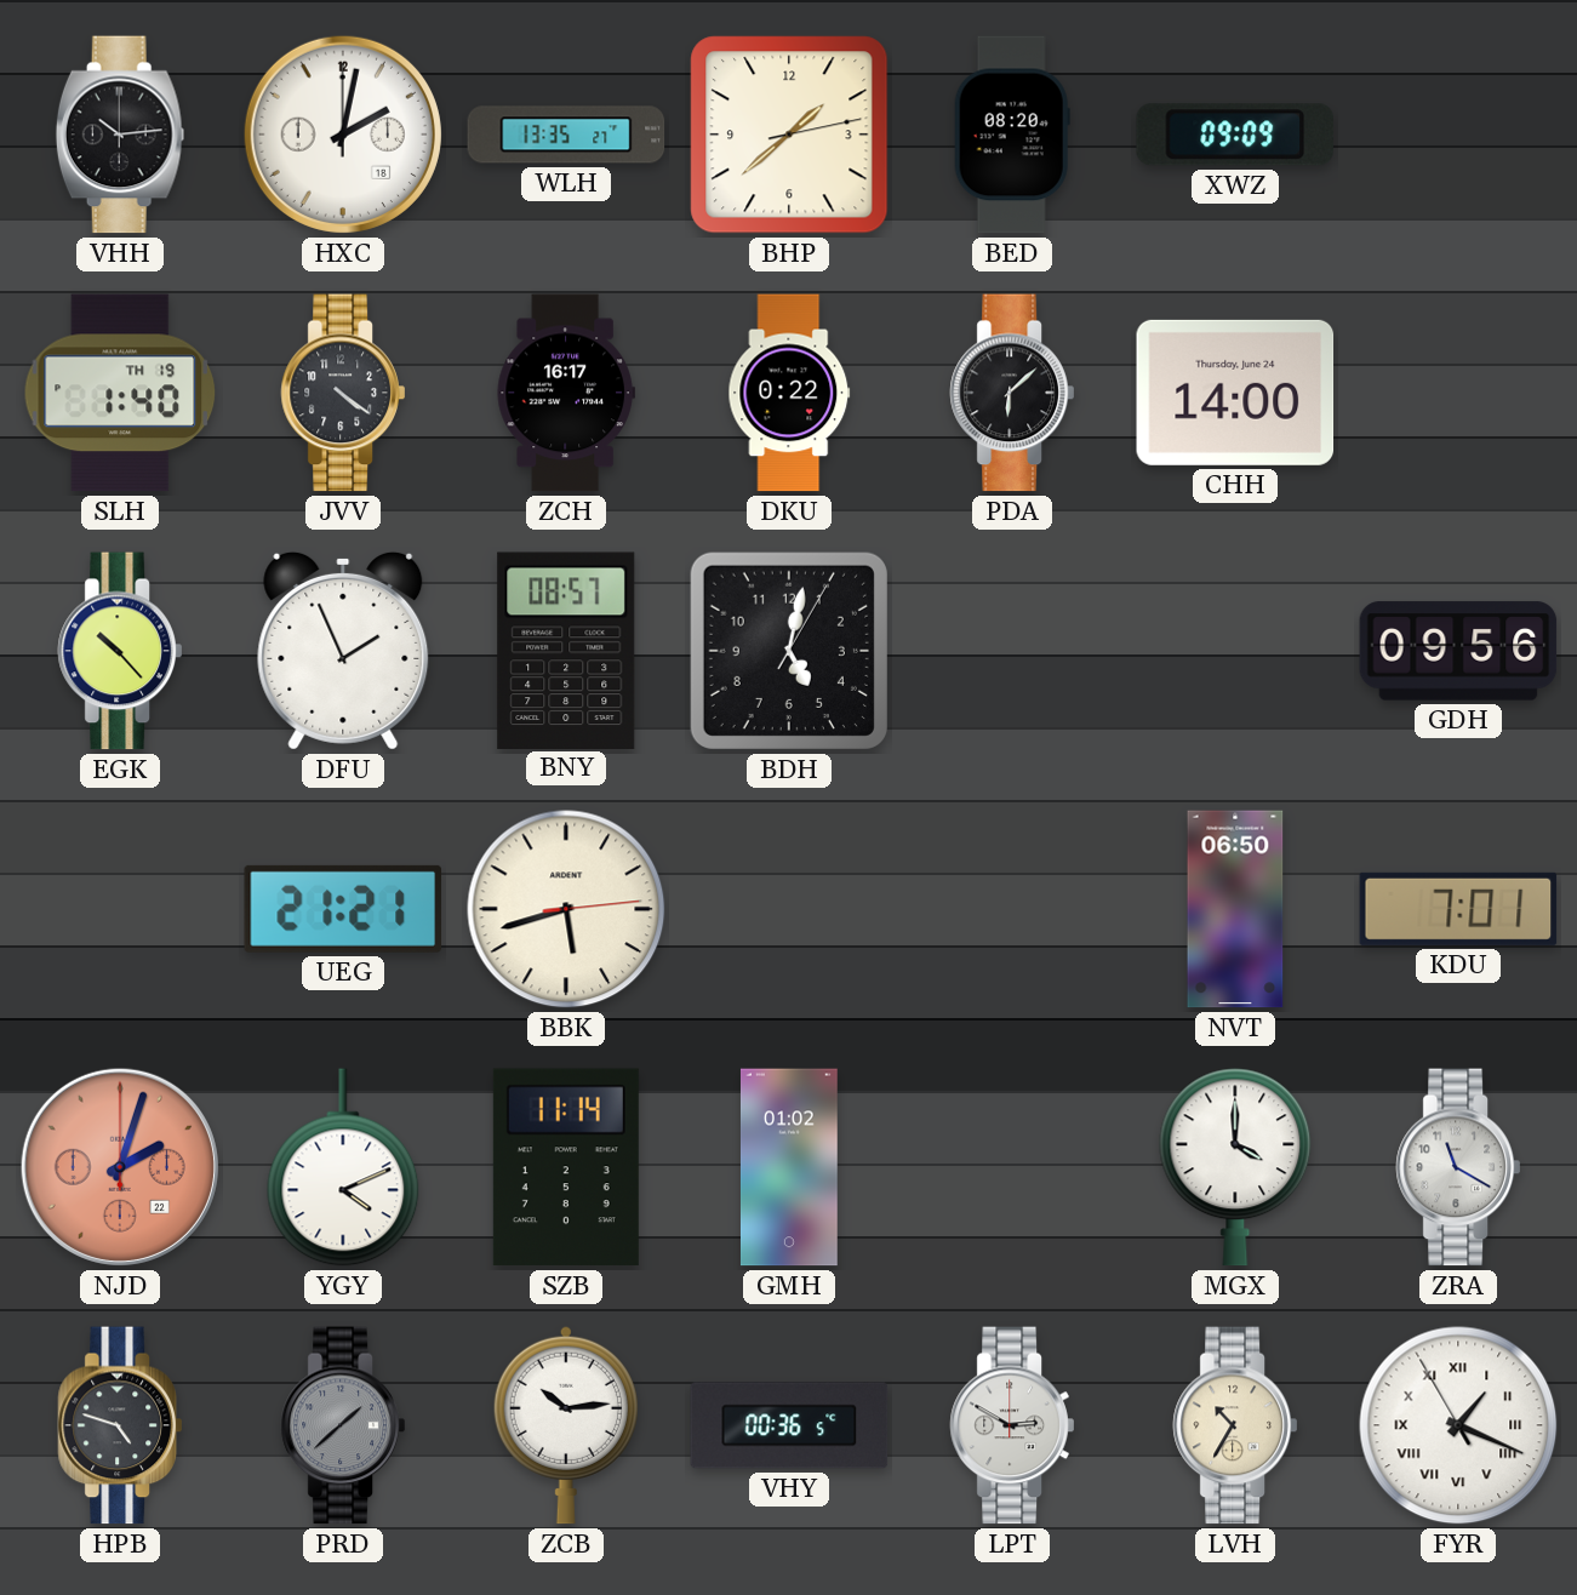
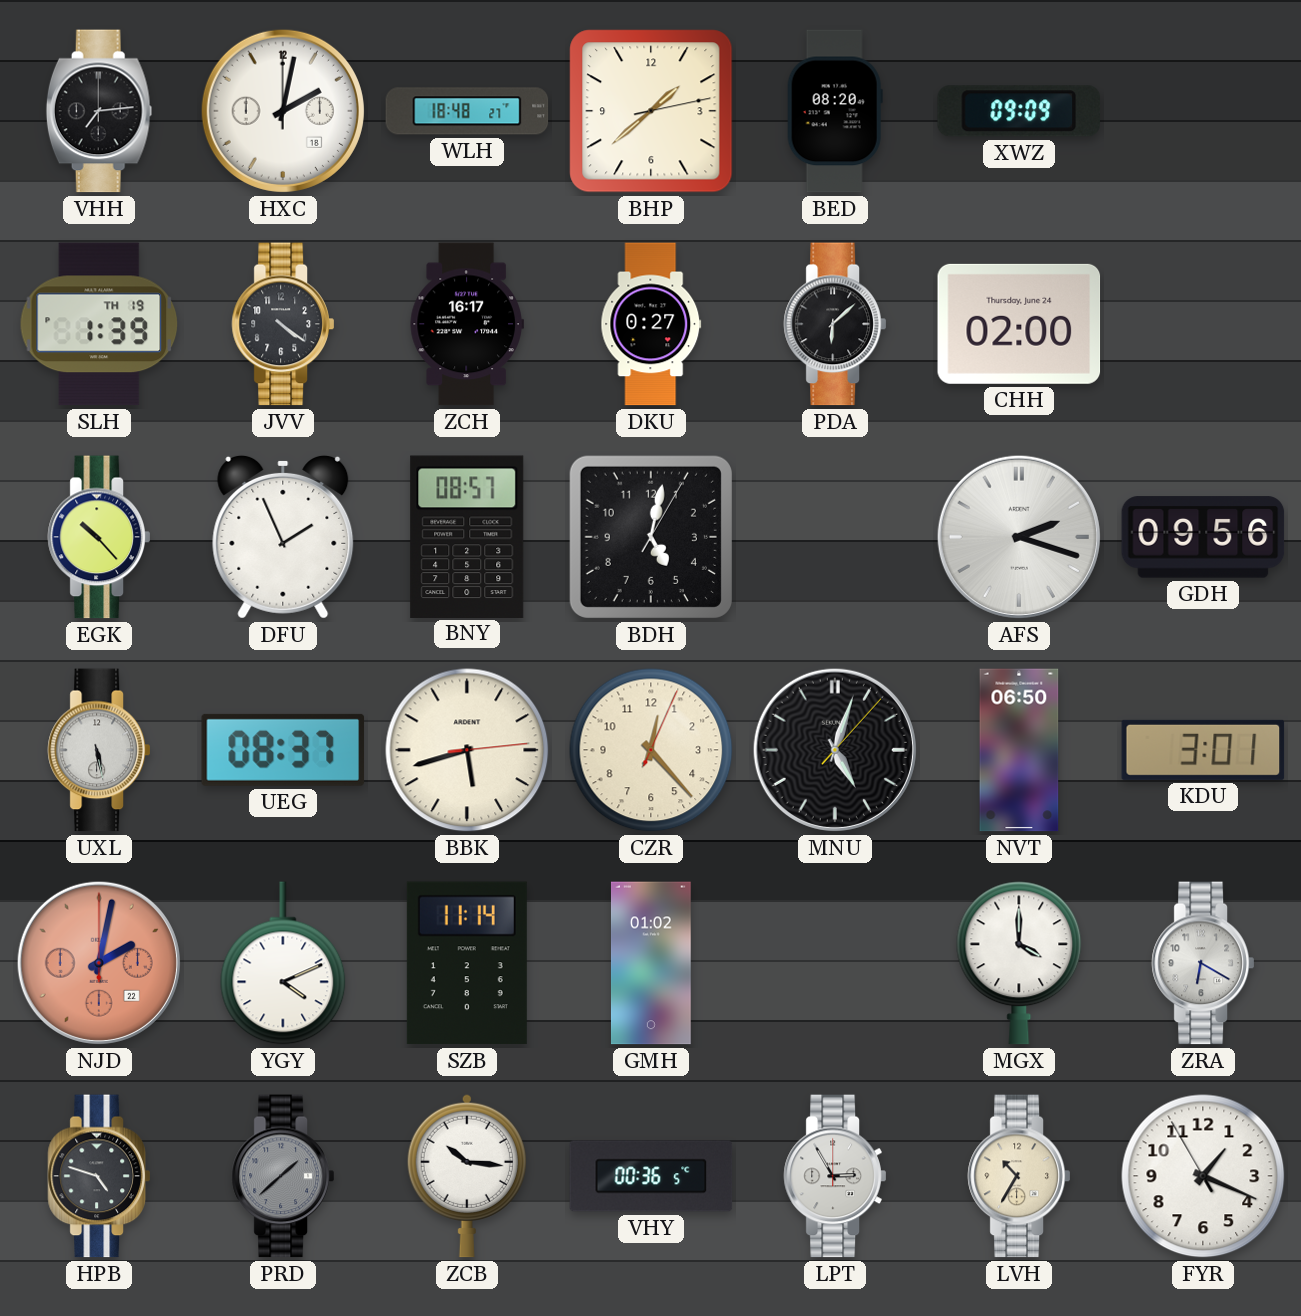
VHH: 10:14 -> 7:14 (99, 111)
WLH: 13:35 -> 18:48 (467, 111)
SLH: 1:40 -> 1:39 (99, 324)
DKU: 0:22 -> 0:27 (651, 324)
CHH: 14:00 -> 02:00 (1019, 324)
AFS: none -> 2:18 (1019, 537)
UXL: none -> 5:28 (99, 750)
UEG: 21:21 -> 08:37 (283, 750)
CZR: none -> 12:23 (651, 750)
MNU: none -> 5:03 (835, 750)
KDU: 7:01 -> 3:01 (1203, 750)
NJD: 2:03 -> 2:02 (99, 963)
ZRA: 11:20 -> 6:20 (1203, 963)
ZCB: 10:14 -> 10:16 (466, 1176)
LPT: 2:50 -> 2:55 (835, 1176)
FYR numerals: Roman -> Arabic (1203, 1176)
